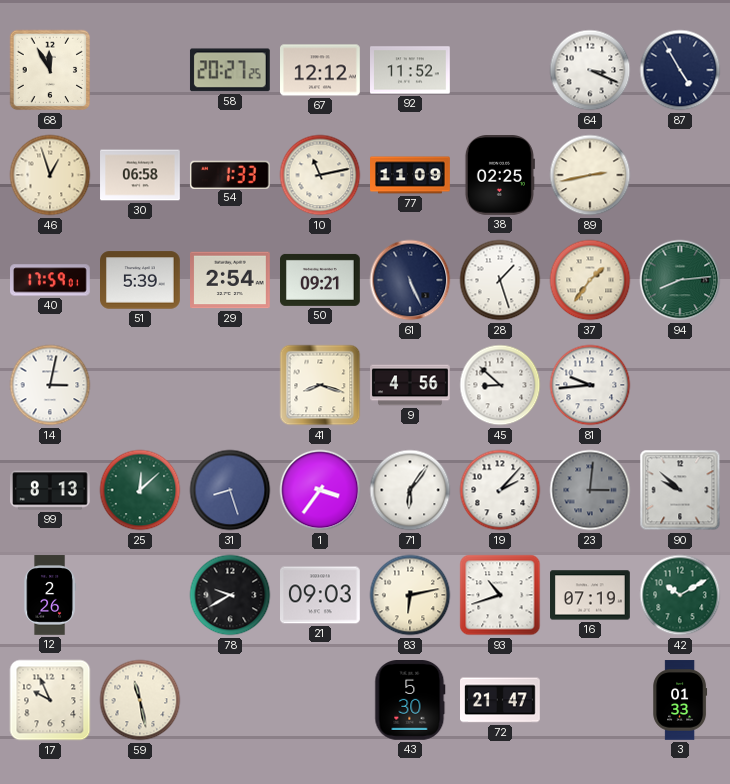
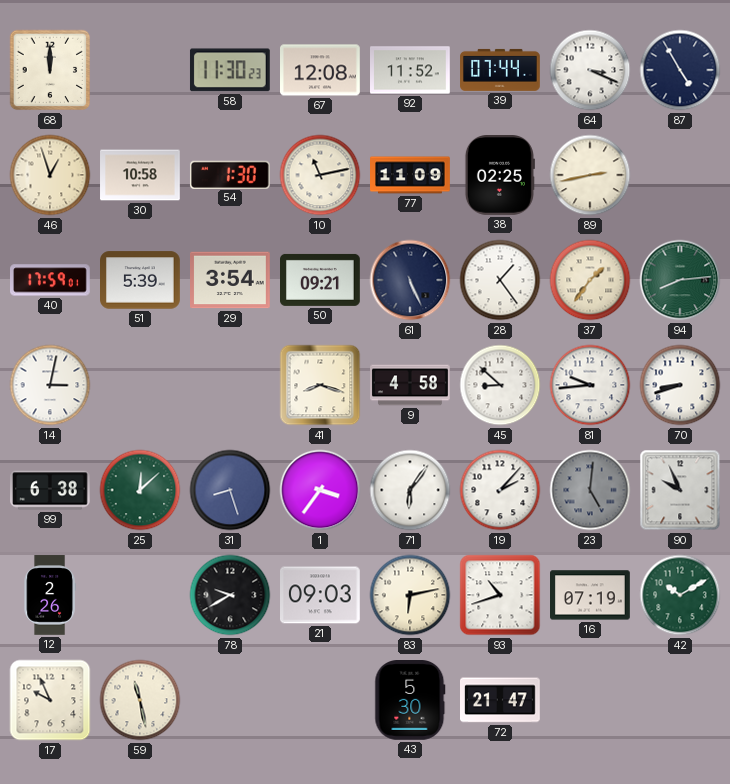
68: 11:55 -> 12:00 (50, 70)
58: 20:27 -> 11:30 (230, 70)
67: 12:12 -> 12:08 (321, 70)
39: none -> 07:44 (500, 70)
30: 06:58 -> 10:58 (140, 175)
54: 1:33 -> 1:30 (230, 174)
29: 2:54 -> 3:54 (231, 280)
28: 1:27 -> 1:24 (500, 280)
9: 4:56 -> 4:58 (410, 385)
70: none -> 8:42 (680, 385)
99: 8:13 -> 6:38 (50, 490)
23: 3:01 -> 5:01 (590, 490)
90: 9:52 -> 9:56 (680, 490)
3: 01:33 -> none (680, 700)
